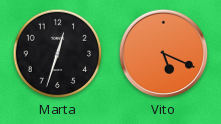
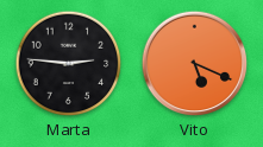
Marta: 12:33 -> 2:46 (69, 64)
